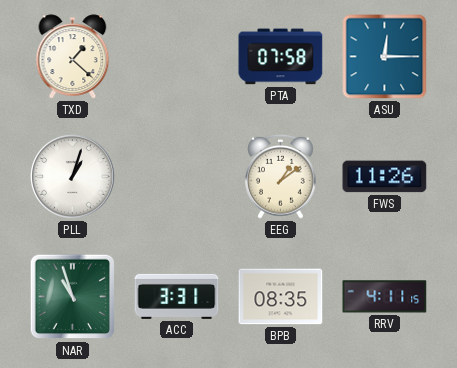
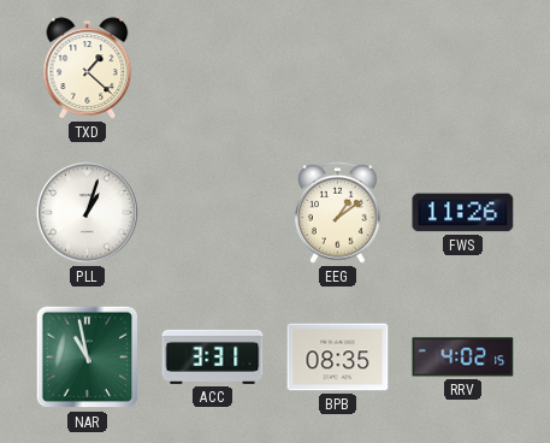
PTA: 07:58 -> none (281, 57)
ASU: 12:15 -> none (385, 57)
NAR: 10:57 -> 10:58 (88, 358)
RRV: 4:11 -> 4:02 (463, 358)
